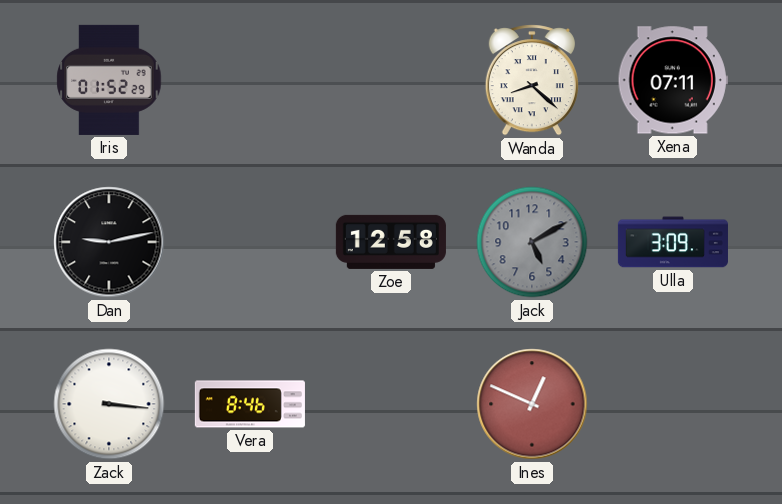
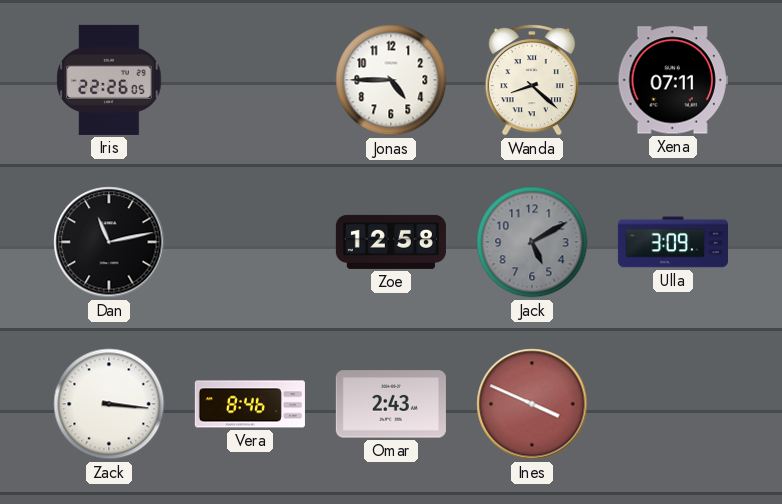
Iris: 01:52 -> 22:26 (109, 80)
Jonas: none -> 4:45 (391, 80)
Dan: 9:13 -> 11:13 (109, 242)
Omar: none -> 2:43 (391, 404)
Ines: 12:49 -> 3:49 (532, 404)
